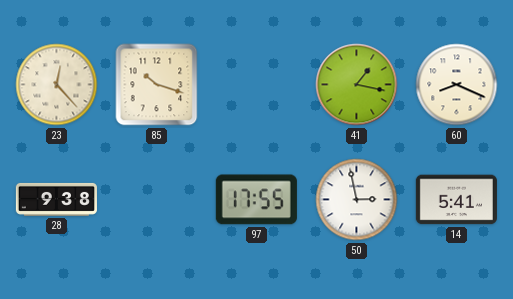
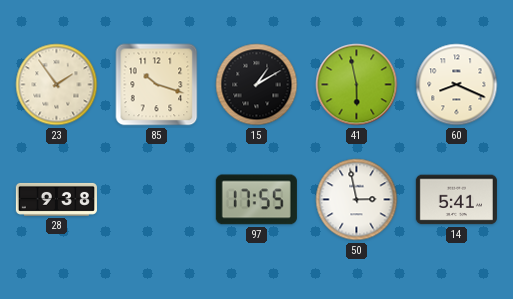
23: 12:23 -> 1:54 (57, 85)
15: none -> 1:10 (257, 85)
41: 1:17 -> 5:58 (357, 85)
